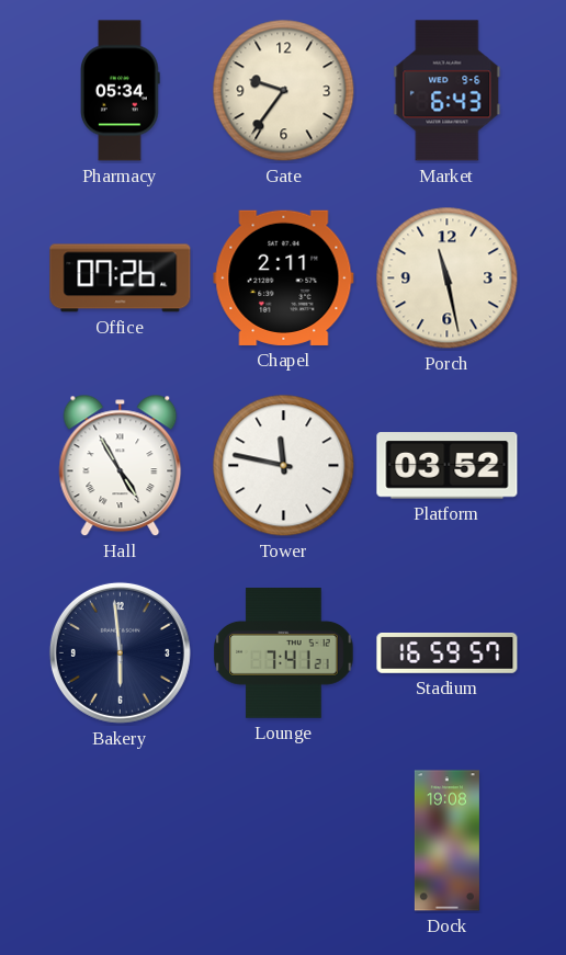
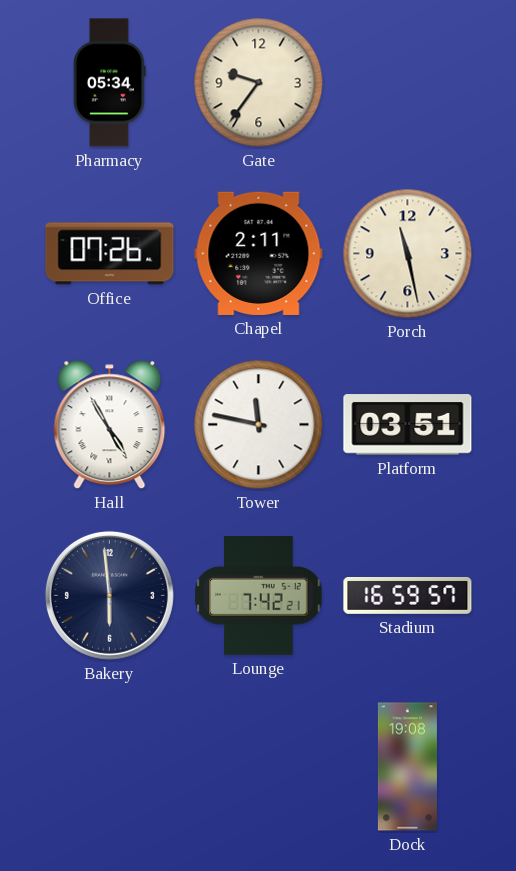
Market: 6:43 -> none (448, 91)
Platform: 03:52 -> 03:51 (408, 425)
Lounge: 7:41 -> 7:42 (259, 596)
